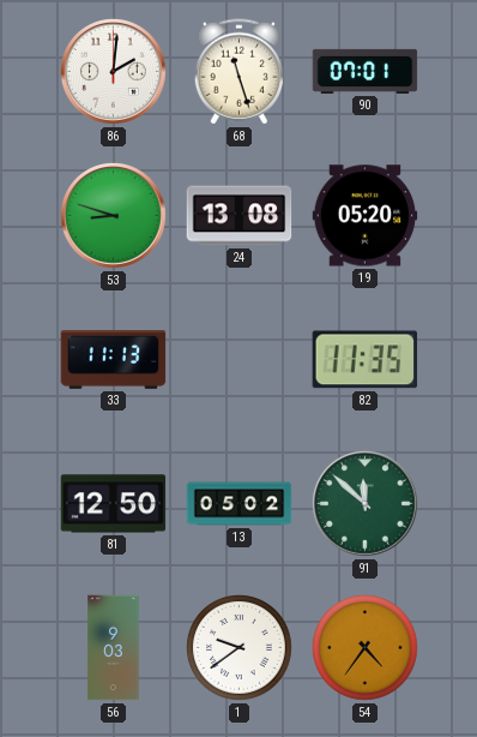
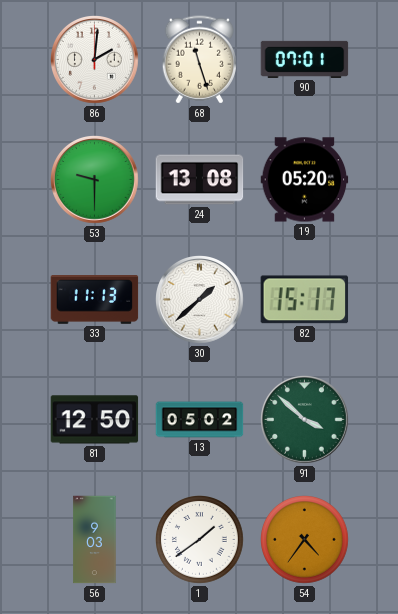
53: 8:48 -> 9:30 (95, 180)
30: none -> 1:38 (200, 300)
82: 11:35 -> 15:17 (305, 300)
91: 11:52 -> 3:52 (305, 420)
1: 9:39 -> 1:39 (200, 540)
